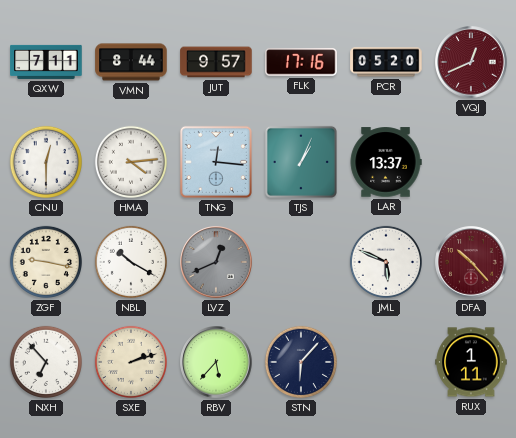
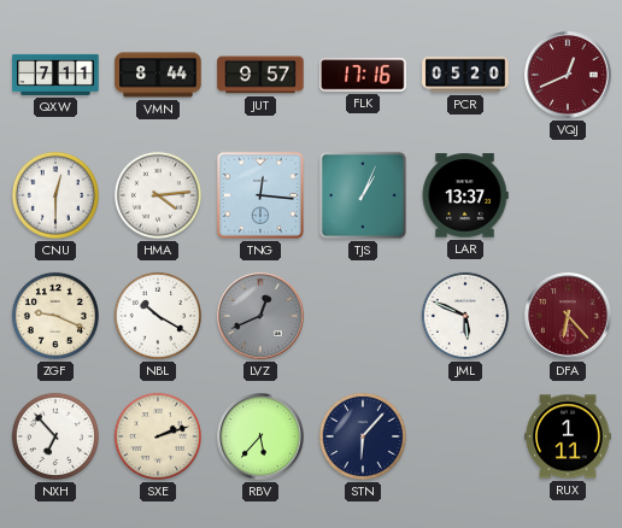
ZGF: 9:17 -> 9:19 (55, 316)
DFA: 10:23 -> 6:23 (568, 316)
